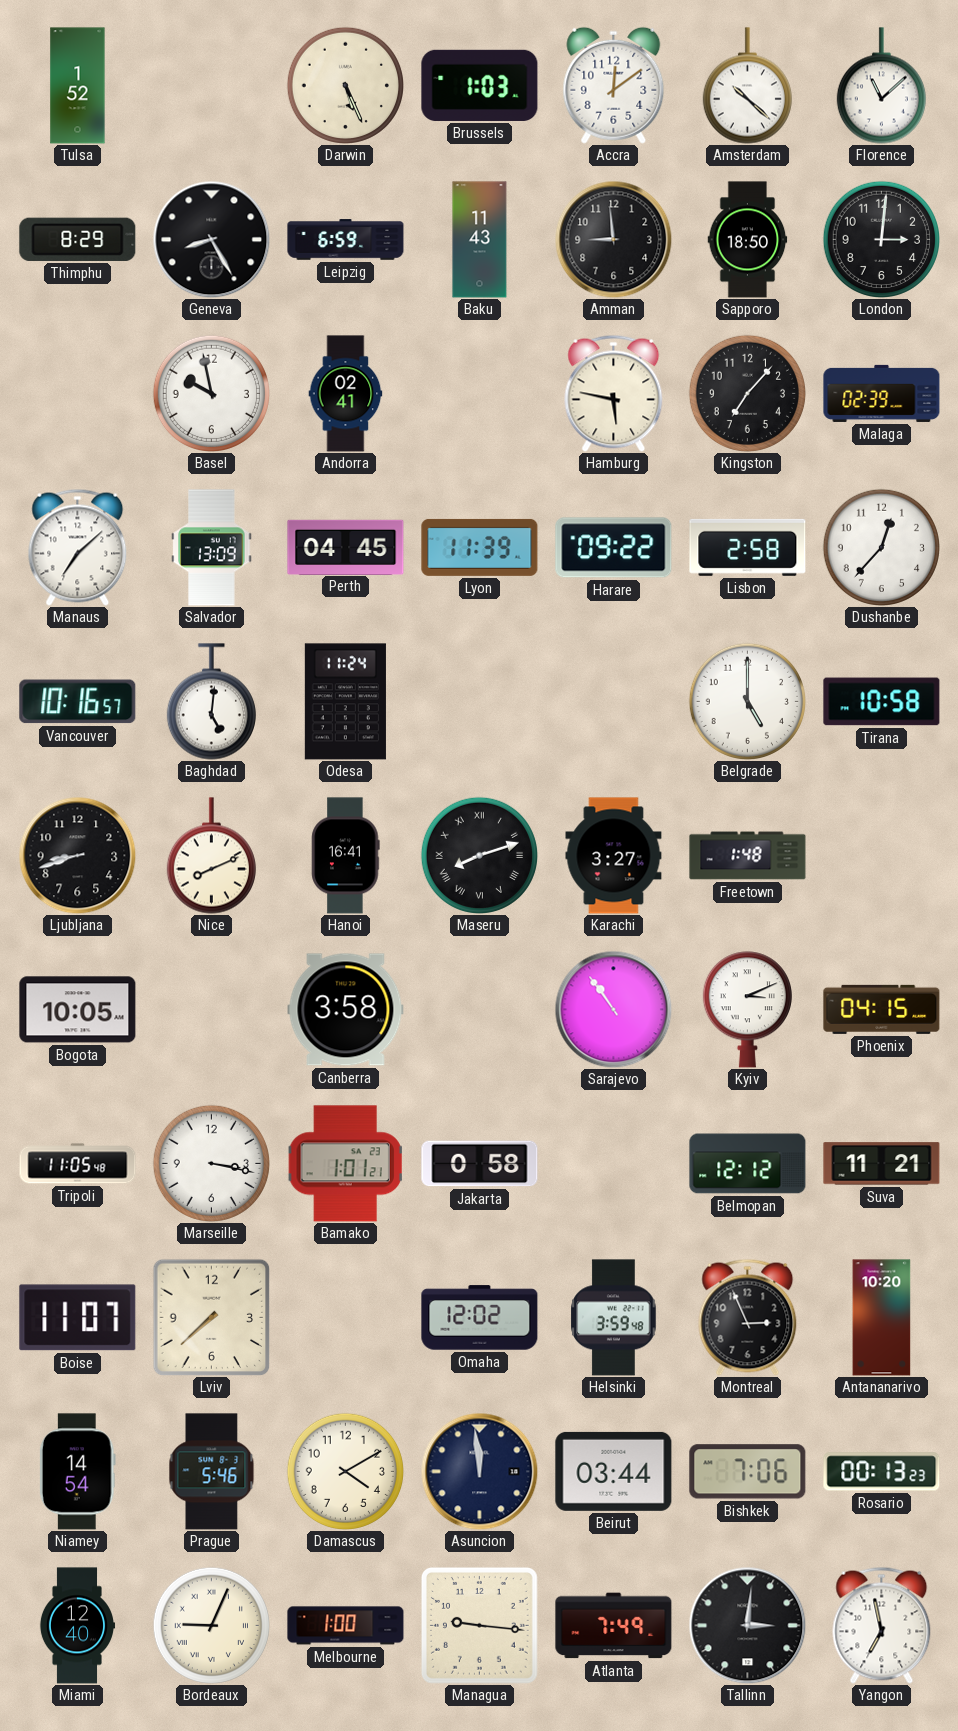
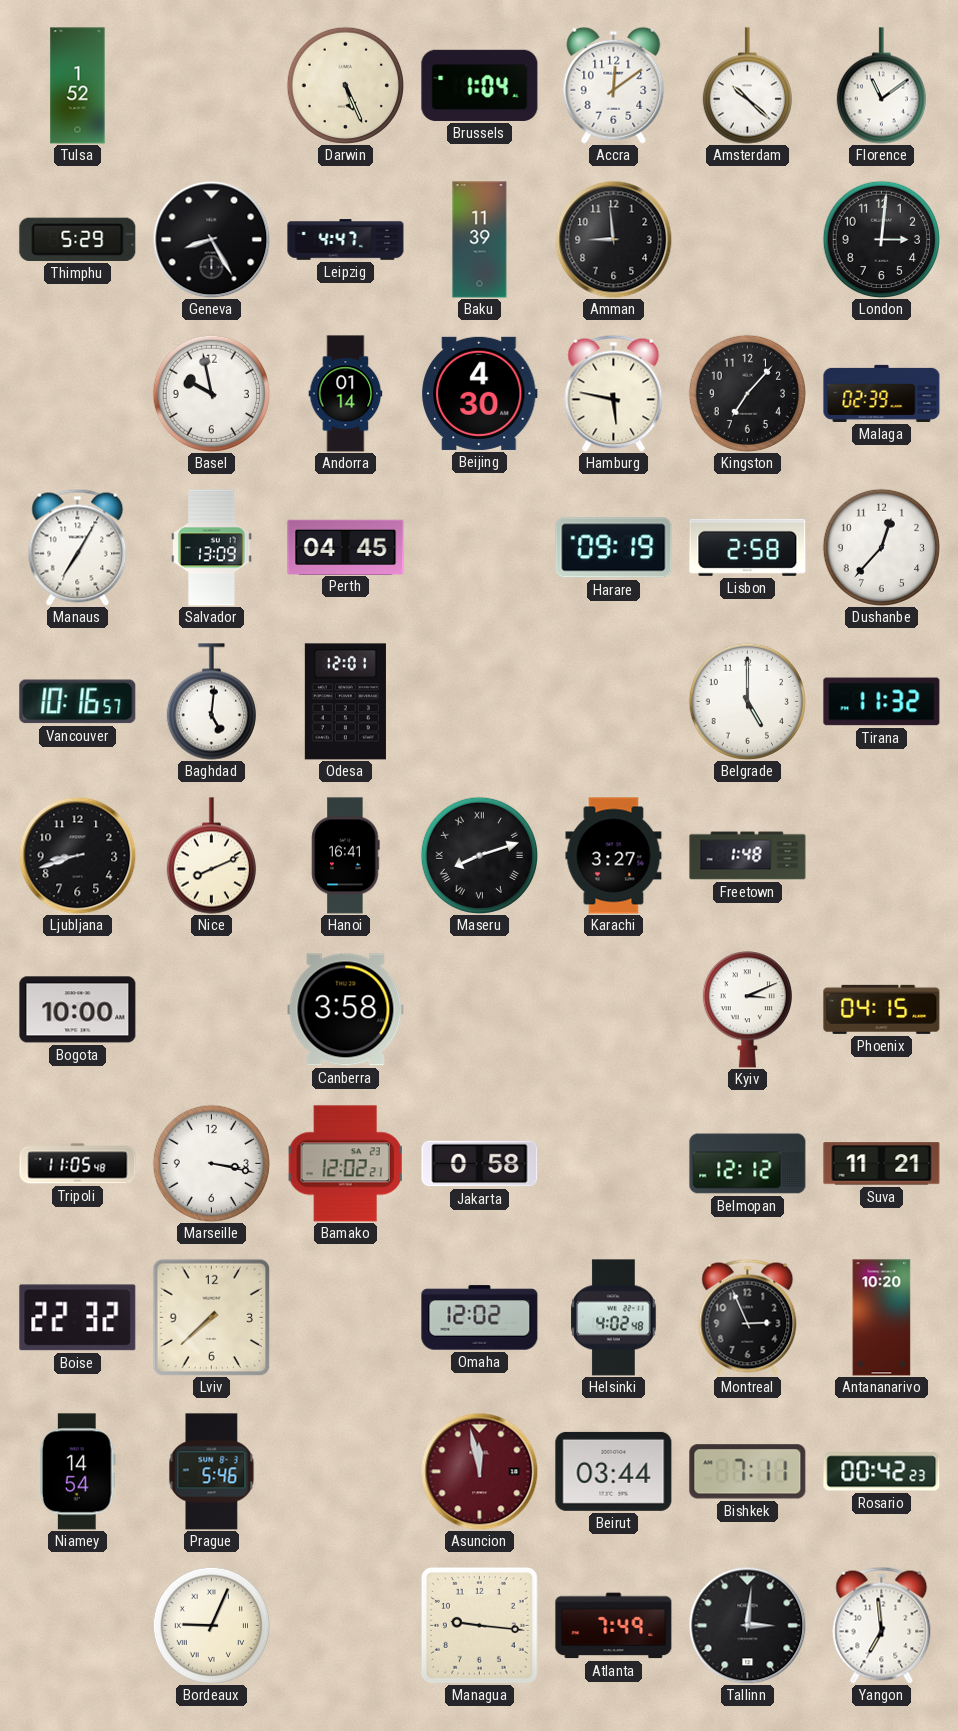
Brussels: 1:03 -> 1:04 (480, 85)
Florence: 11:08 -> 11:09 (881, 86)
Thimphu: 8:29 -> 5:29 (78, 239)
Leipzig: 6:59 -> 4:47 (346, 240)
Baku: 11:43 -> 11:39 (480, 240)
Sapporo: 18:50 -> none (748, 240)
Andorra: 02:41 -> 01:14 (346, 394)
Beijing: none -> 4:30 (480, 393)
Manaus: 7:08 -> 7:05 (78, 547)
Lyon: 11:39 -> none (480, 547)
Harare: 09:22 -> 09:19 (614, 548)
Odesa: 11:24 -> 12:01 (345, 702)
Tirana: 10:58 -> 11:32 (882, 702)
Bogota: 10:05 -> 10:00 (78, 1010)
Sarajevo: 10:54 -> none (613, 1009)
Bamako: 1:01 -> 12:02 (345, 1164)
Boise: 11:07 -> 22:32 (78, 1318)
Helsinki: 3:59 -> 4:02 (614, 1318)
Damascus: 4:10 -> none (345, 1471)
Asuncion: 11:59 -> 11:58 (479, 1471)
Asuncion dial: navy -> burgundy (479, 1471)
Bishkek: 7:06 -> 7:11 (748, 1472)
Rosario: 00:13 -> 00:42 (882, 1472)
Miami: 12:40 -> none (77, 1626)
Melbourne: 1:00 -> none (346, 1626)
Yangon: 6:58 -> 6:59 (882, 1625)
